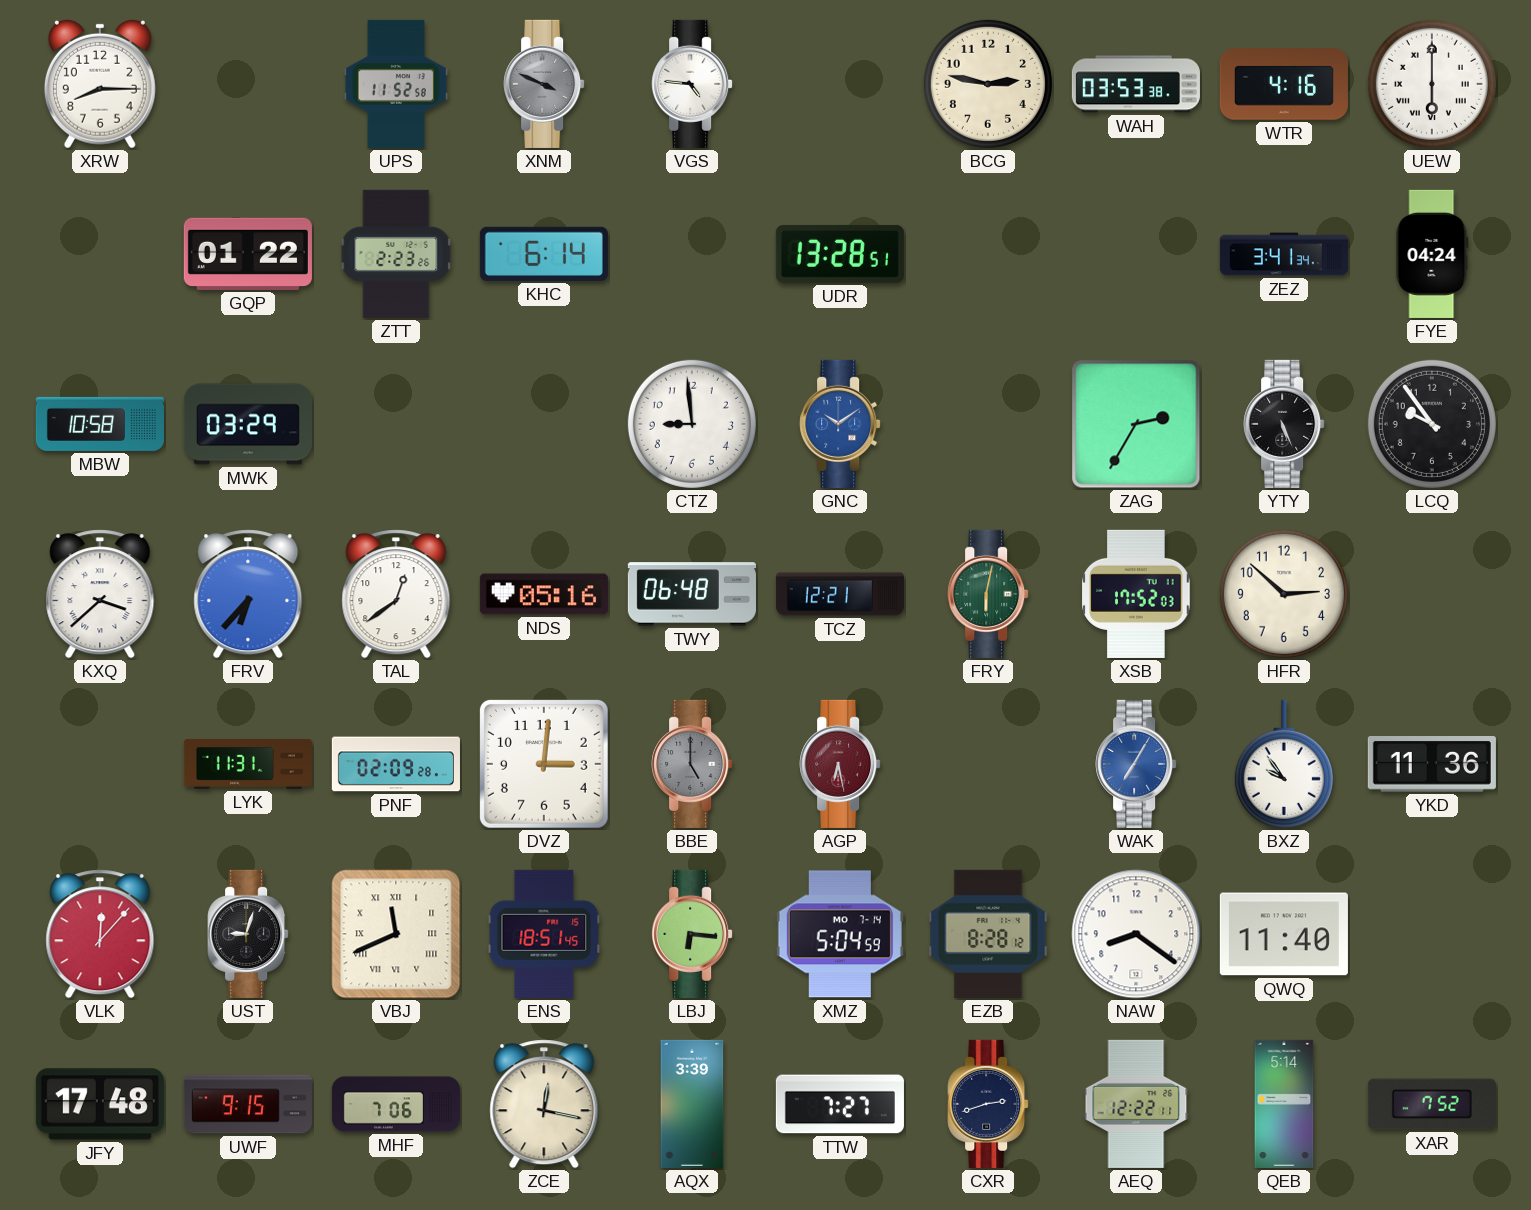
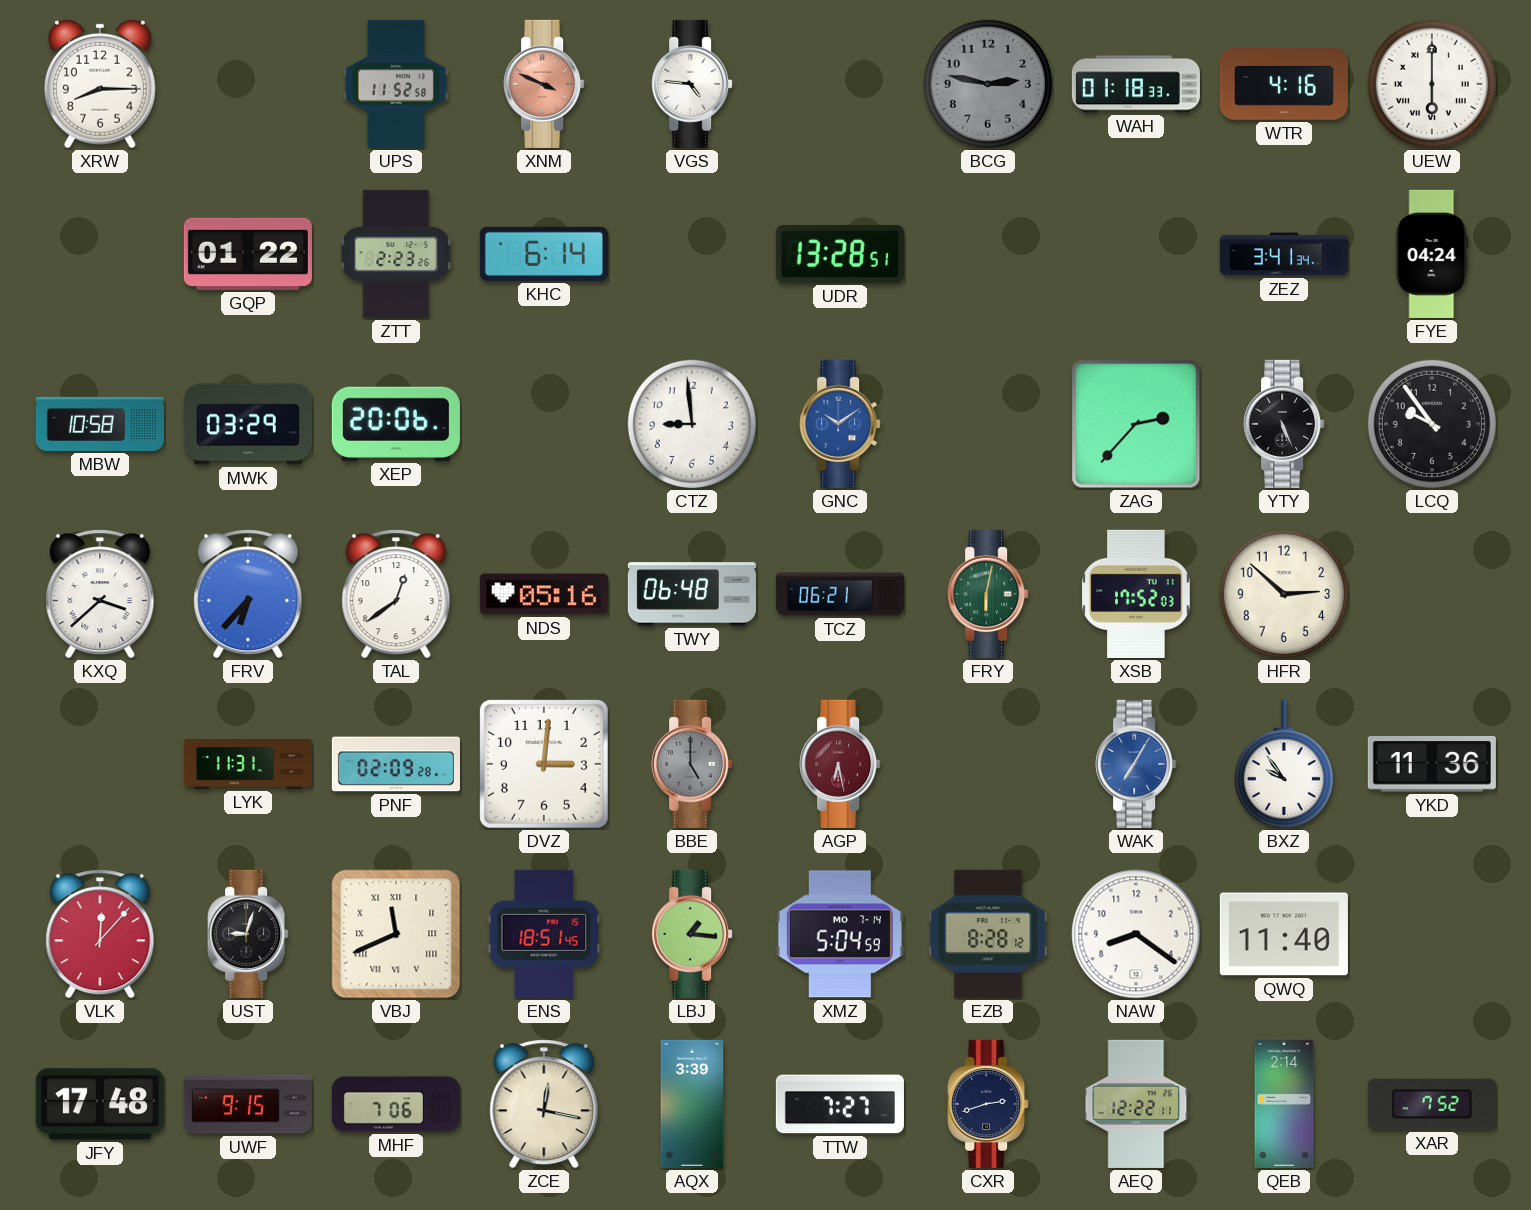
XNM dial: grey -> salmon (544, 84)
BCG dial: cream -> grey (988, 84)
WAH: 03:53 -> 01:18 (1136, 84)
XEP: none -> 20:06 (396, 424)
ZAG: 2:35 -> 2:37 (1136, 424)
TCZ: 12:21 -> 06:21 (840, 594)
LBJ: 6:16 -> 1:16 (692, 934)
QEB: 5:14 -> 2:14 (1284, 1104)
